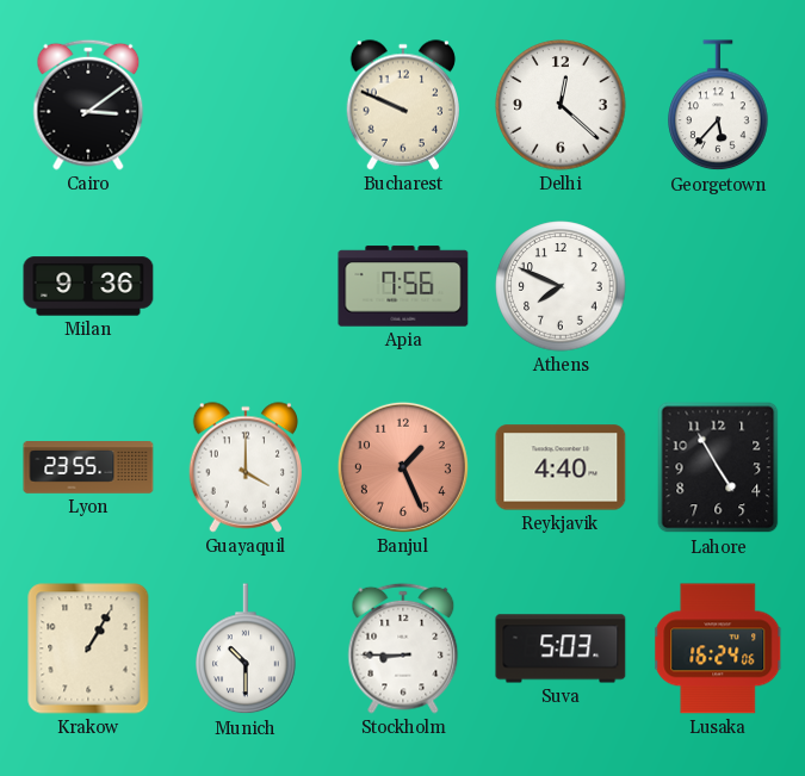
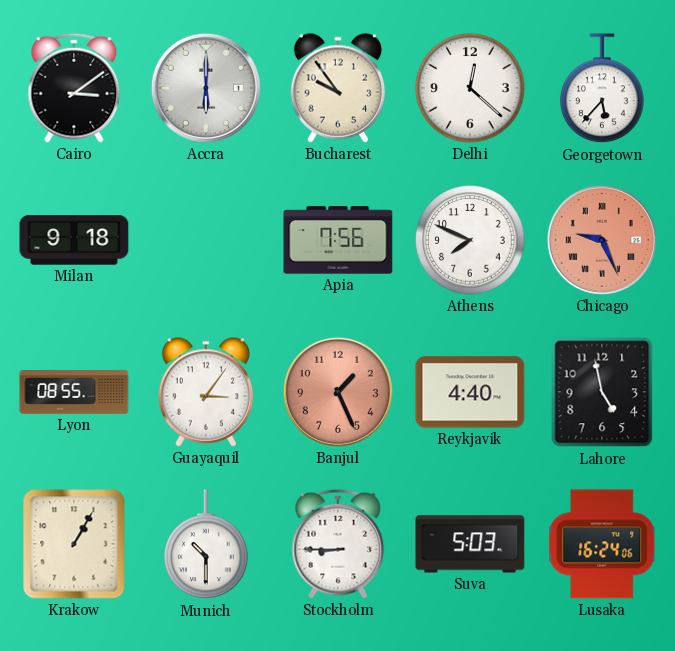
Accra: none -> 6:00 (206, 88)
Bucharest: 9:49 -> 9:54 (337, 88)
Milan: 9:36 -> 9:18 (74, 240)
Chicago: none -> 9:26 (602, 240)
Lyon: 23:55 -> 08:55 (74, 393)
Guayaquil: 4:00 -> 3:06 (205, 392)
Lahore: 4:55 -> 4:58 (602, 392)
